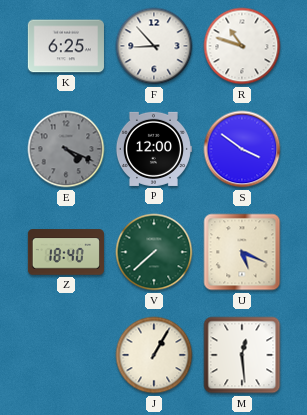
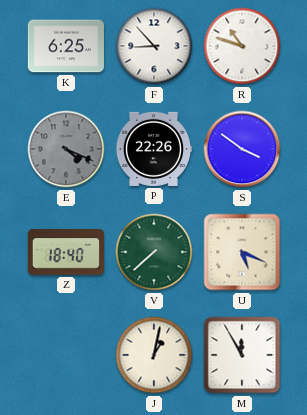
P: 12:00 -> 22:26 (153, 149)
J: 1:05 -> 1:02 (154, 355)
M: 12:29 -> 11:55 (242, 355)
